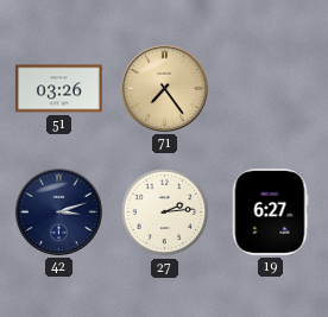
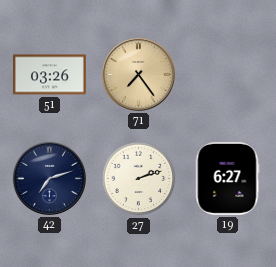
42: 3:12 -> 7:12 (49, 178)
27: 2:14 -> 2:12 (139, 179)
